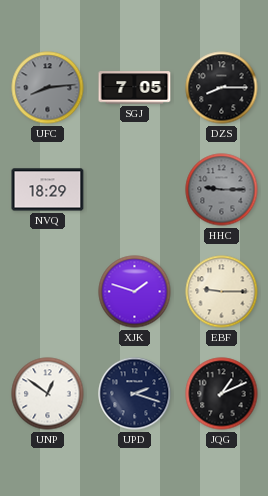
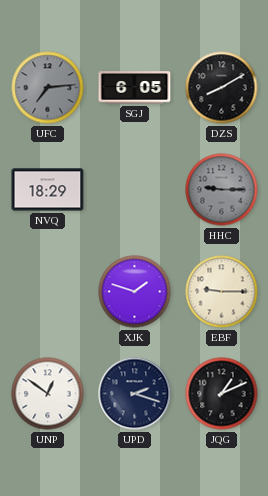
UFC: 8:14 -> 7:14 (48, 88)
SGJ: 7:05 -> 6:05 (135, 88)
DZS: 8:15 -> 8:10 (222, 88)
